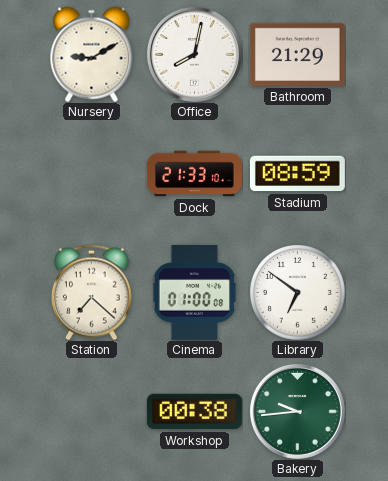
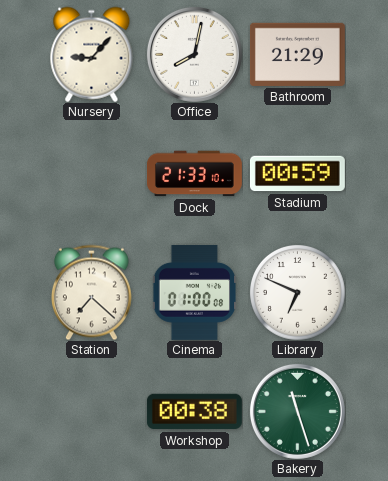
Nursery: 9:10 -> 9:07 (92, 54)
Stadium: 08:59 -> 00:59 (297, 174)
Library: 6:51 -> 6:49 (298, 293)
Bakery: 9:44 -> 11:27 (297, 411)
